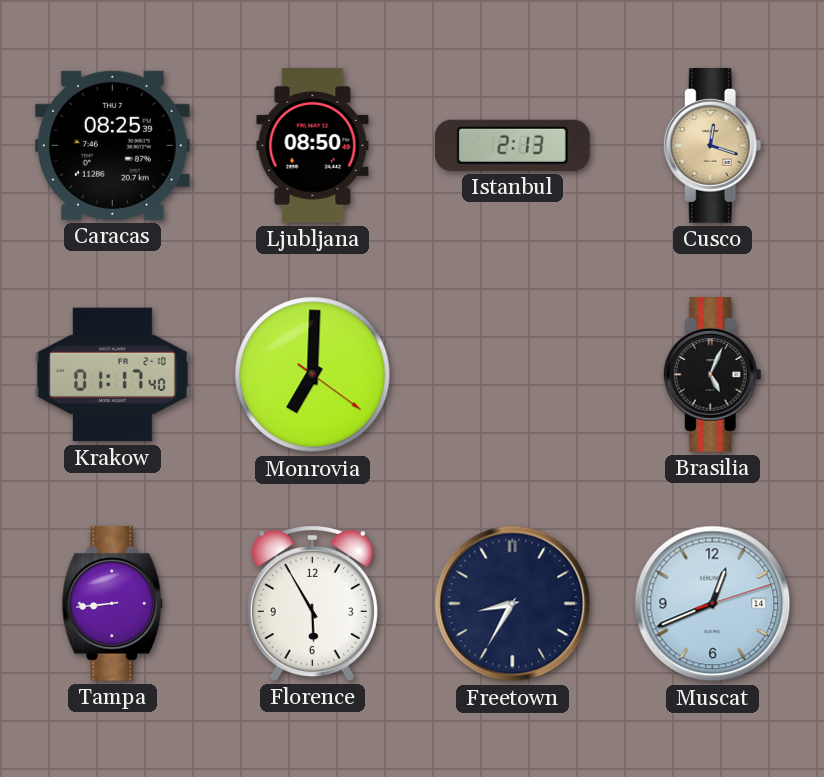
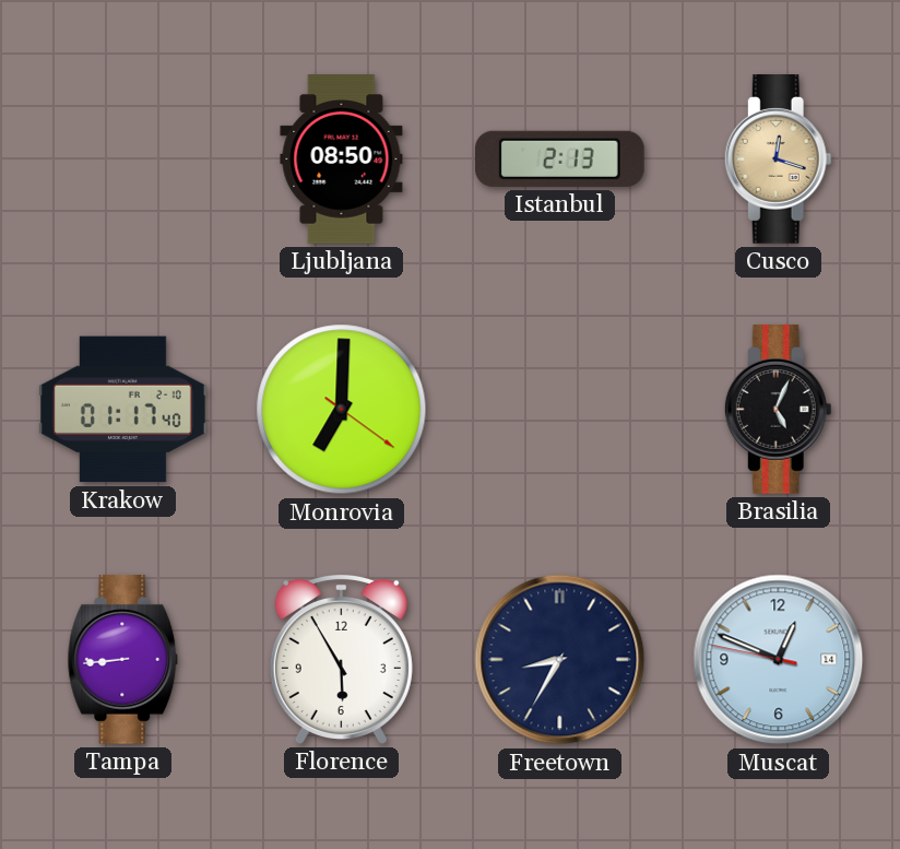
Caracas: 08:25 -> none (112, 145)
Muscat: 12:41 -> 12:48 (779, 660)
